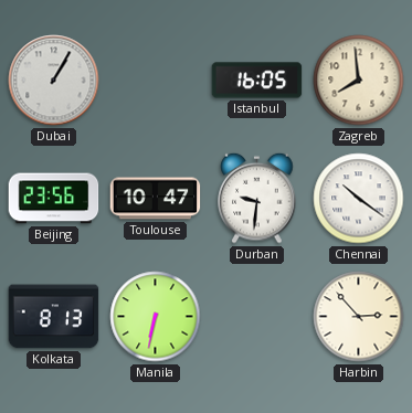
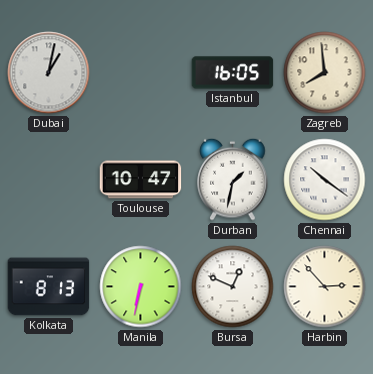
Dubai: 1:05 -> 1:02 (49, 73)
Beijing: 23:56 -> none (54, 199)
Durban: 9:31 -> 1:32 (233, 179)
Bursa: none -> 12:49 (233, 287)
